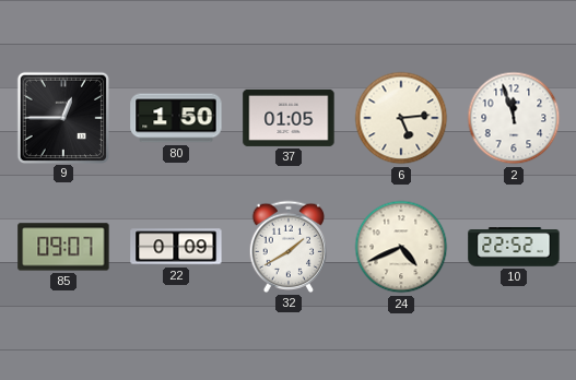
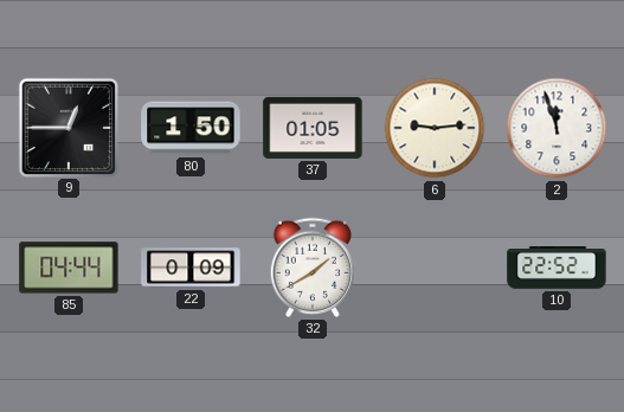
6: 5:14 -> 9:14 (435, 128)
85: 09:07 -> 04:44 (69, 268)
24: 4:41 -> none (401, 247)
